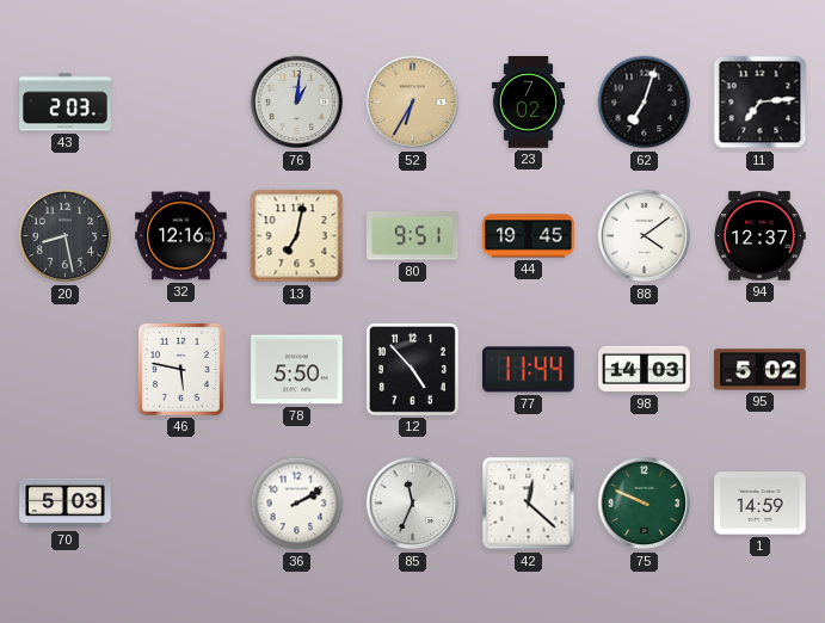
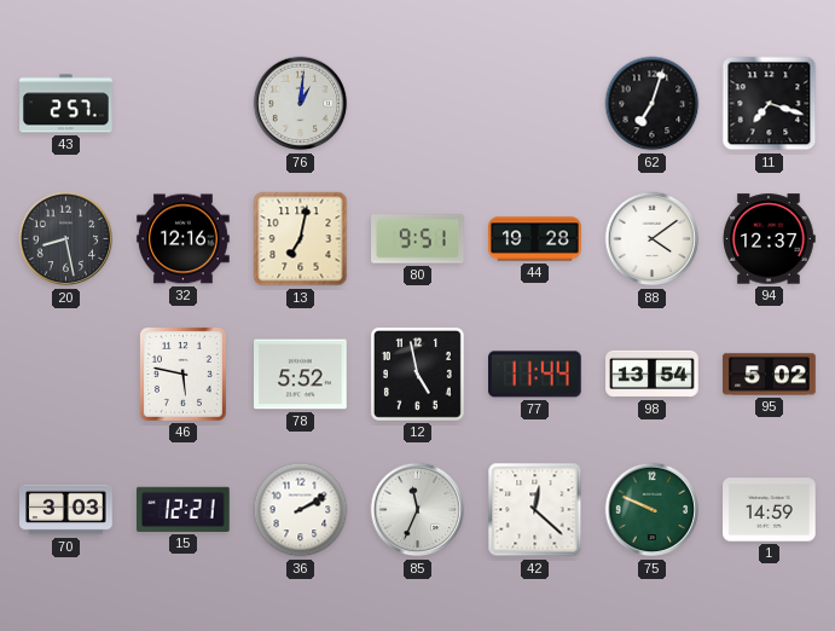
43: 2:03 -> 2:57 (66, 104)
52: 6:35 -> none (413, 103)
23: 7:02 -> none (528, 103)
11: 7:14 -> 7:18 (770, 104)
44: 19:45 -> 19:28 (535, 239)
78: 5:50 -> 5:52 (301, 375)
12: 4:53 -> 4:58 (417, 374)
98: 14:03 -> 13:54 (653, 374)
70: 5:03 -> 3:03 (66, 510)
15: none -> 12:21 (184, 509)
